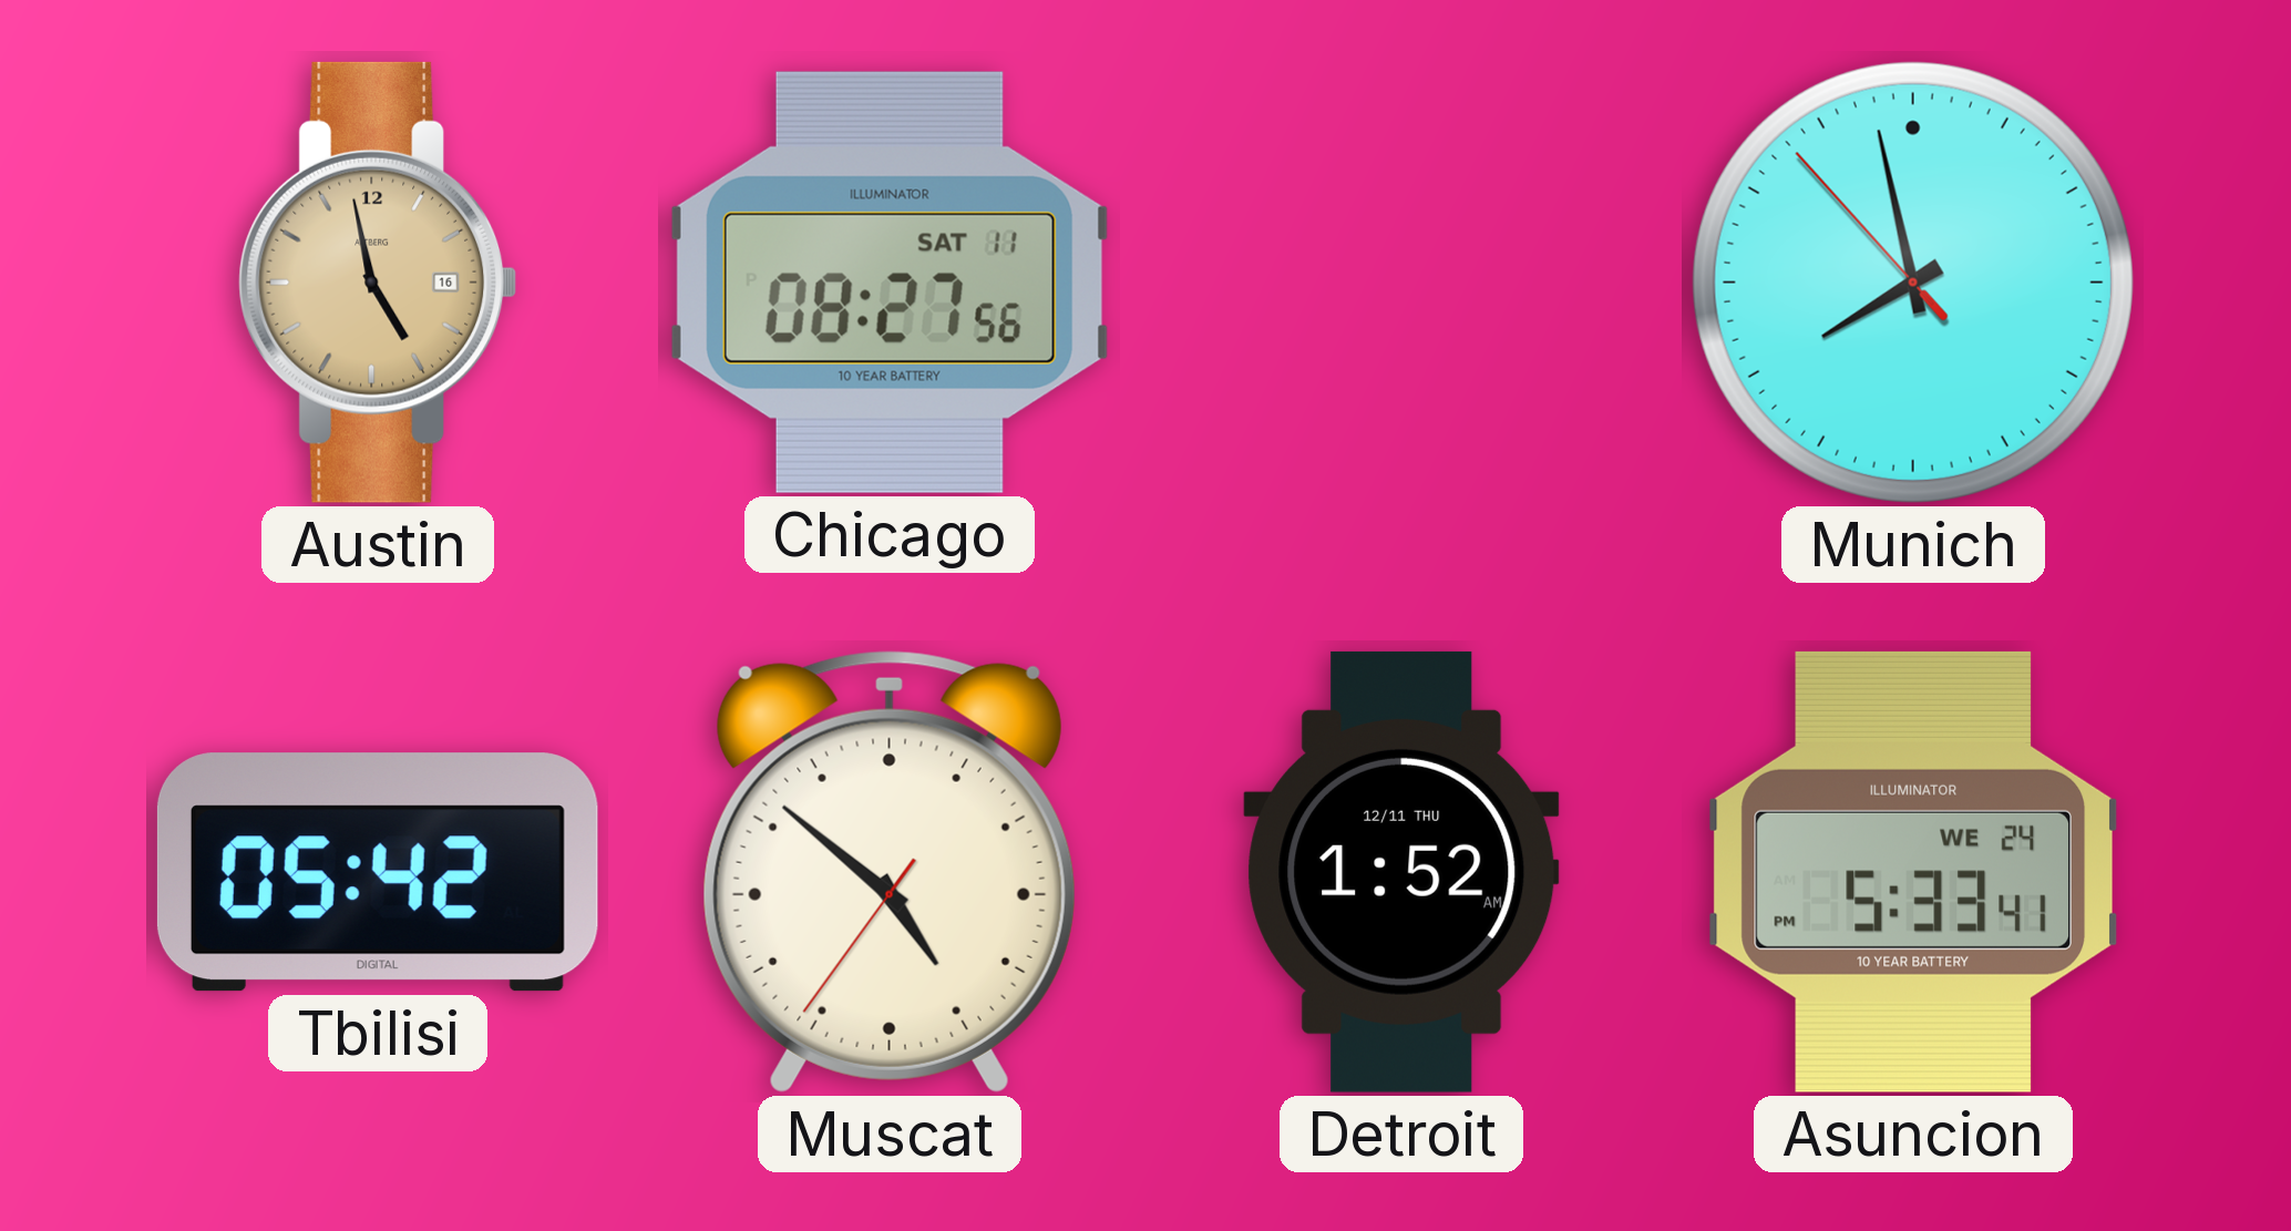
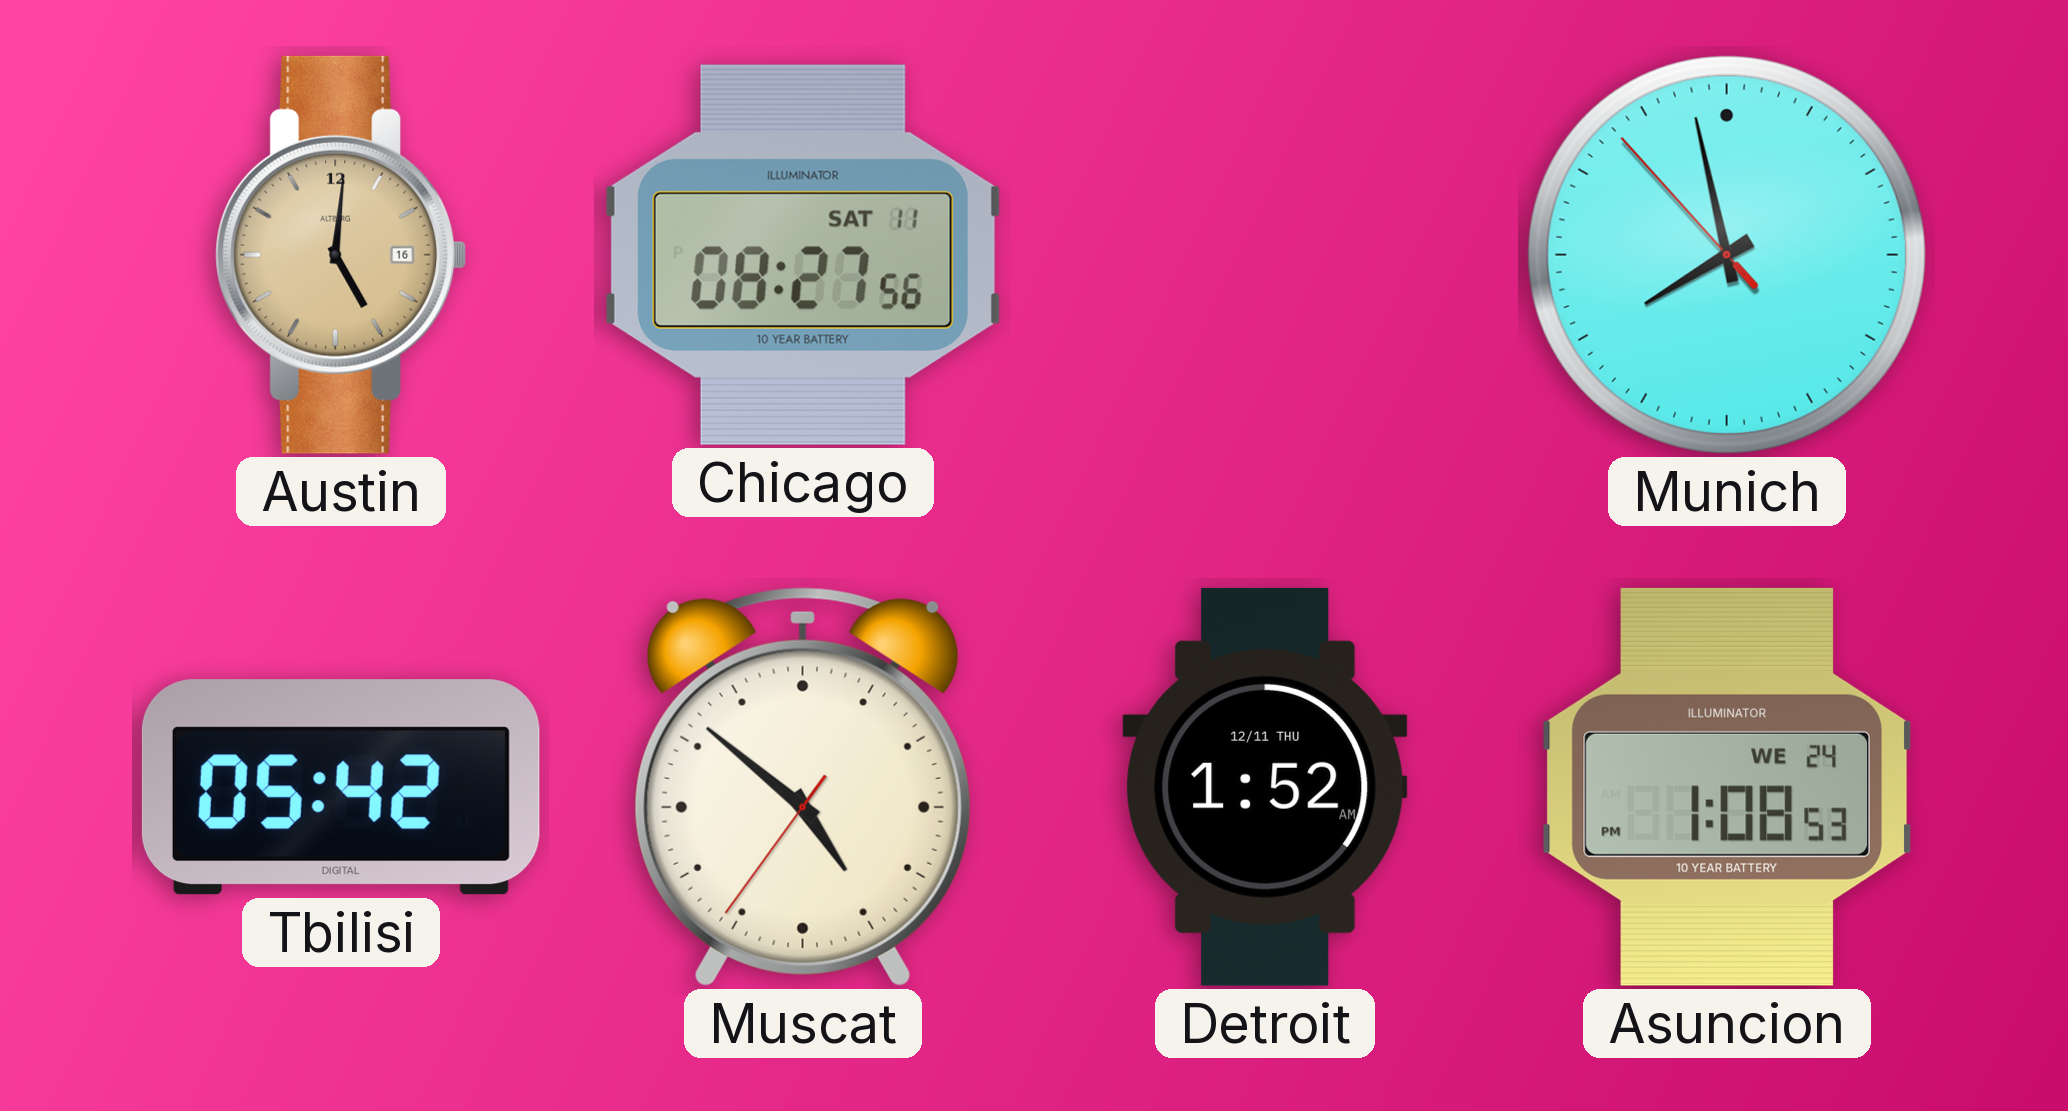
Austin: 4:58 -> 5:01 (341, 255)
Asuncion: 5:33 -> 1:08 (1726, 787)
